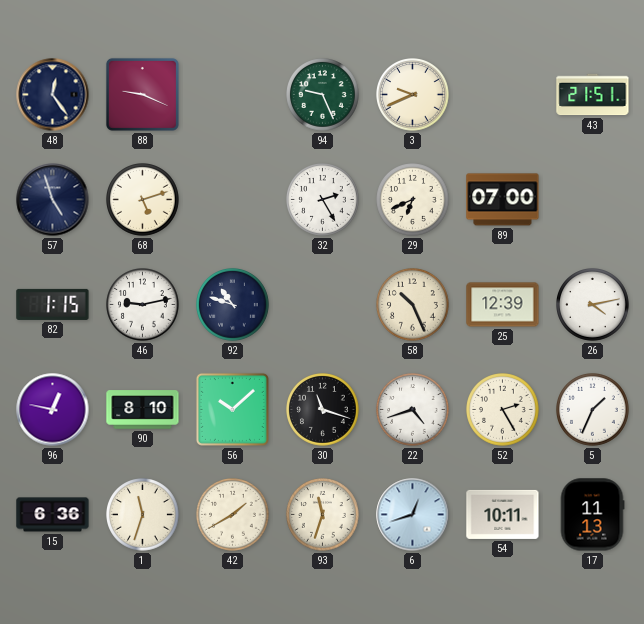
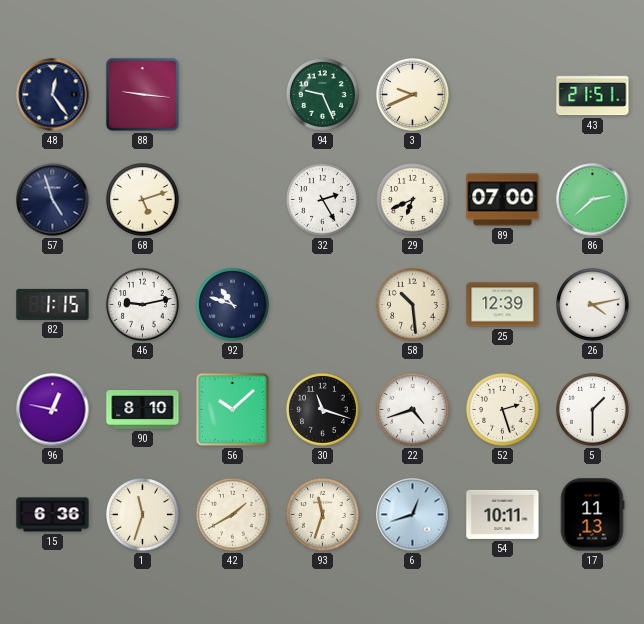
88: 9:19 -> 9:16 (142, 94)
86: none -> 2:38 (593, 200)
58: 10:26 -> 10:29 (413, 305)
52: 2:25 -> 2:27 (503, 410)
5: 1:34 -> 1:30 (593, 410)
